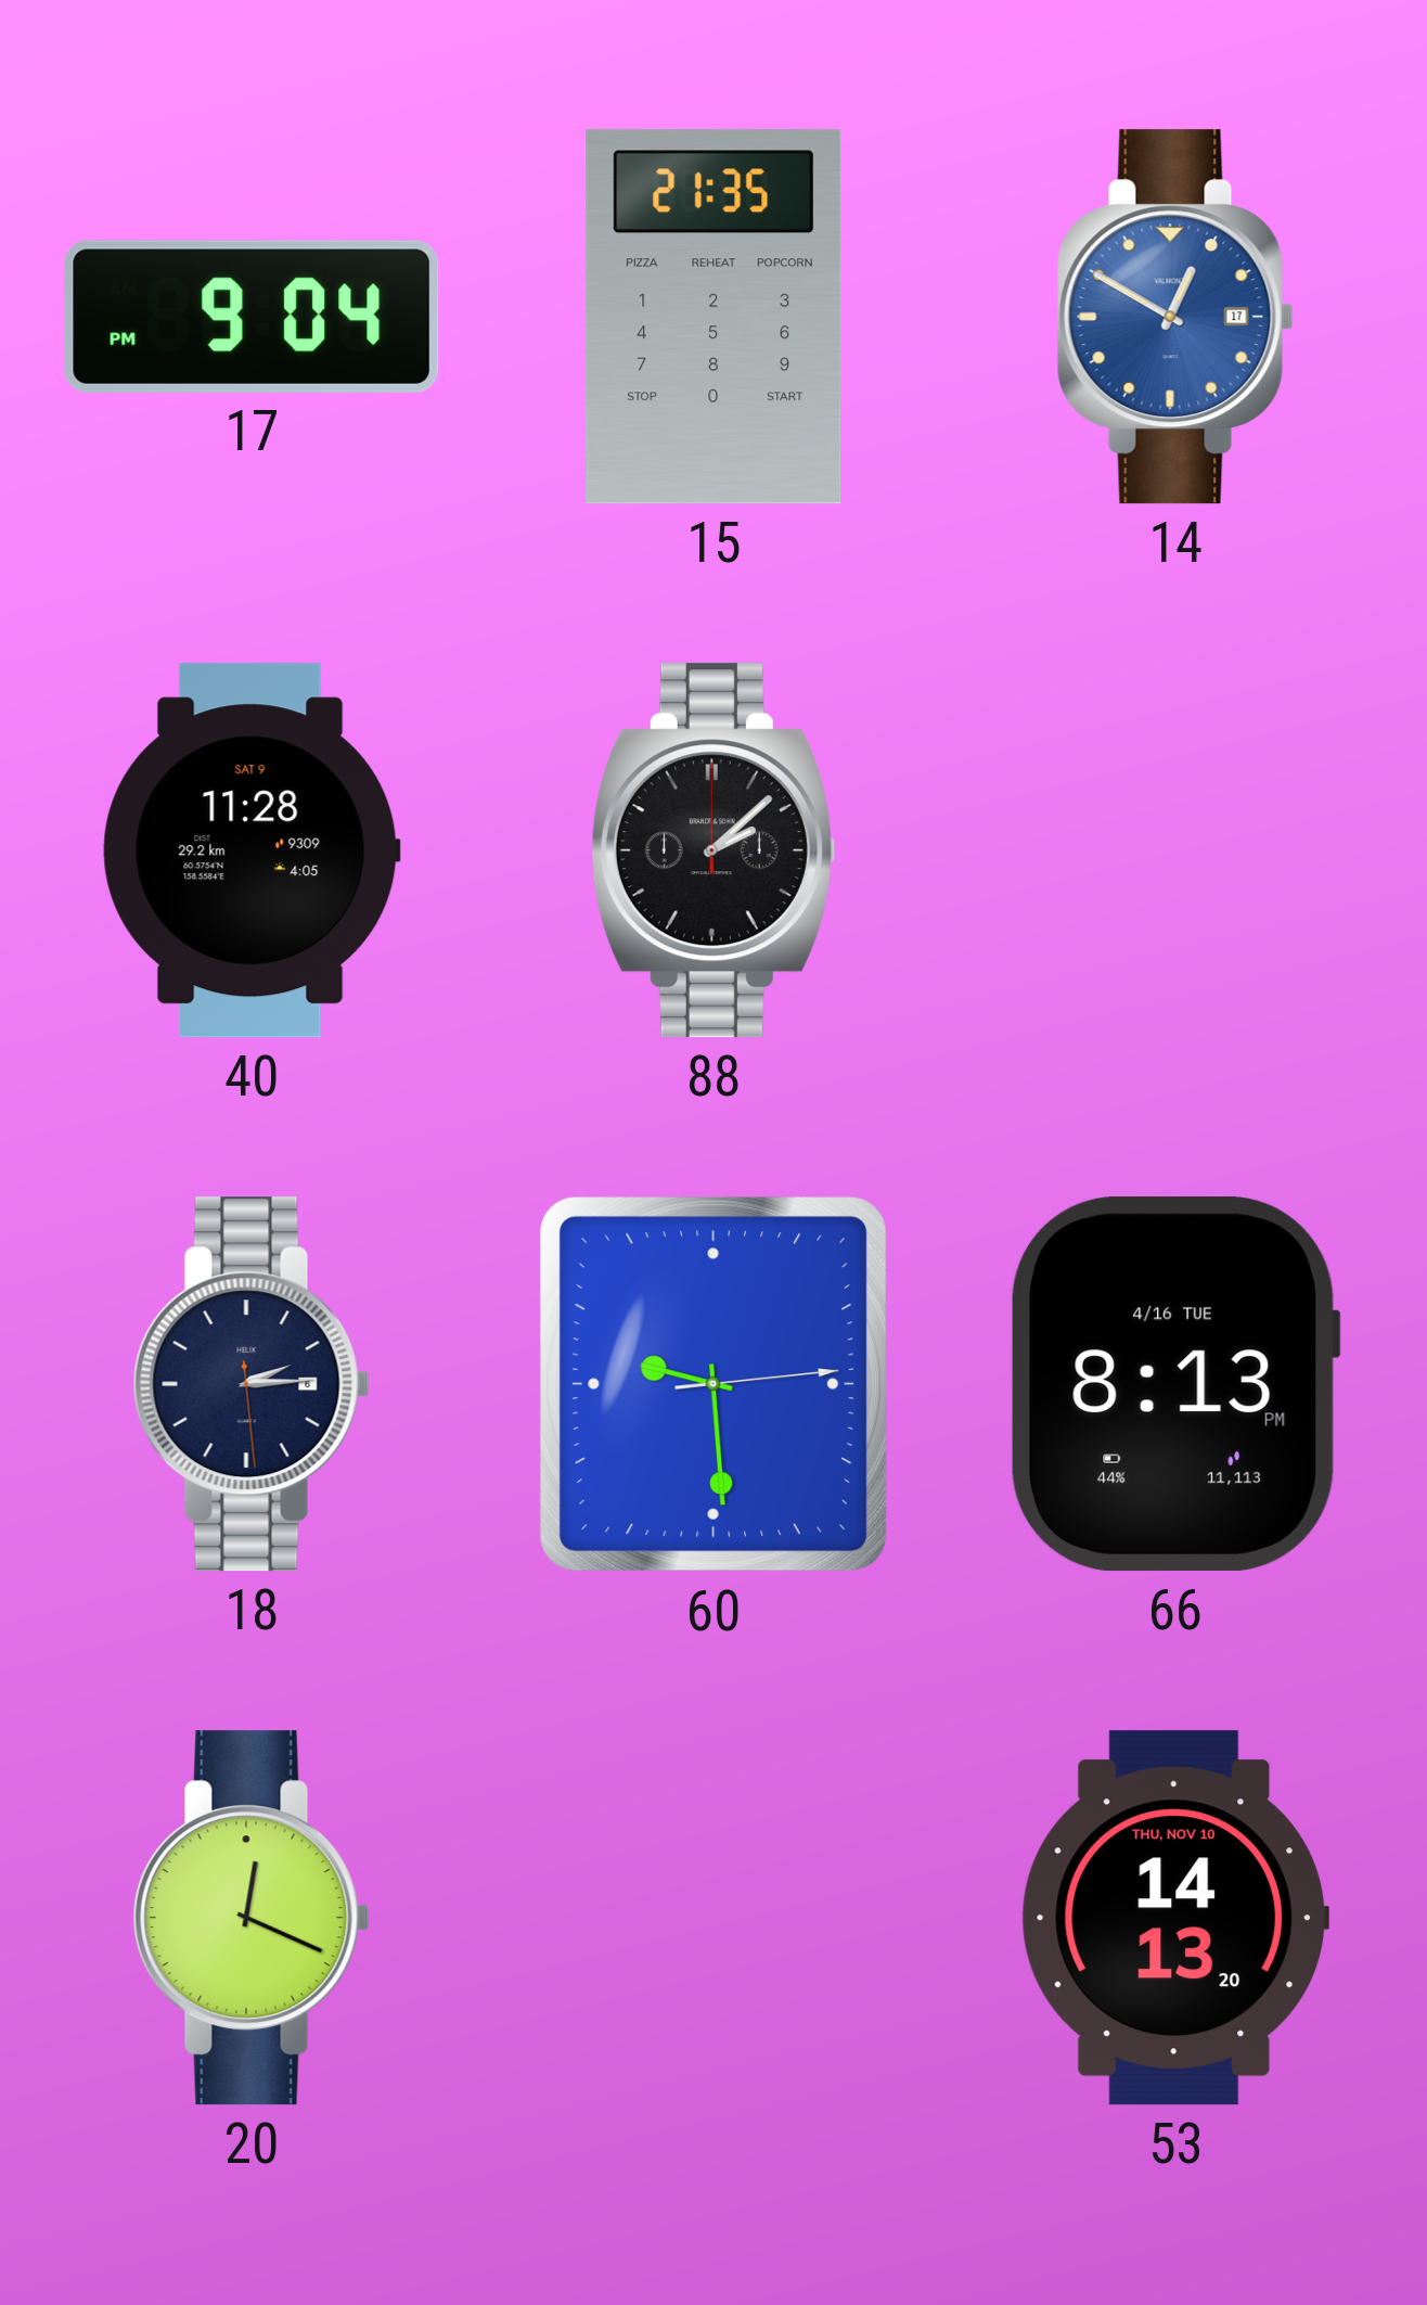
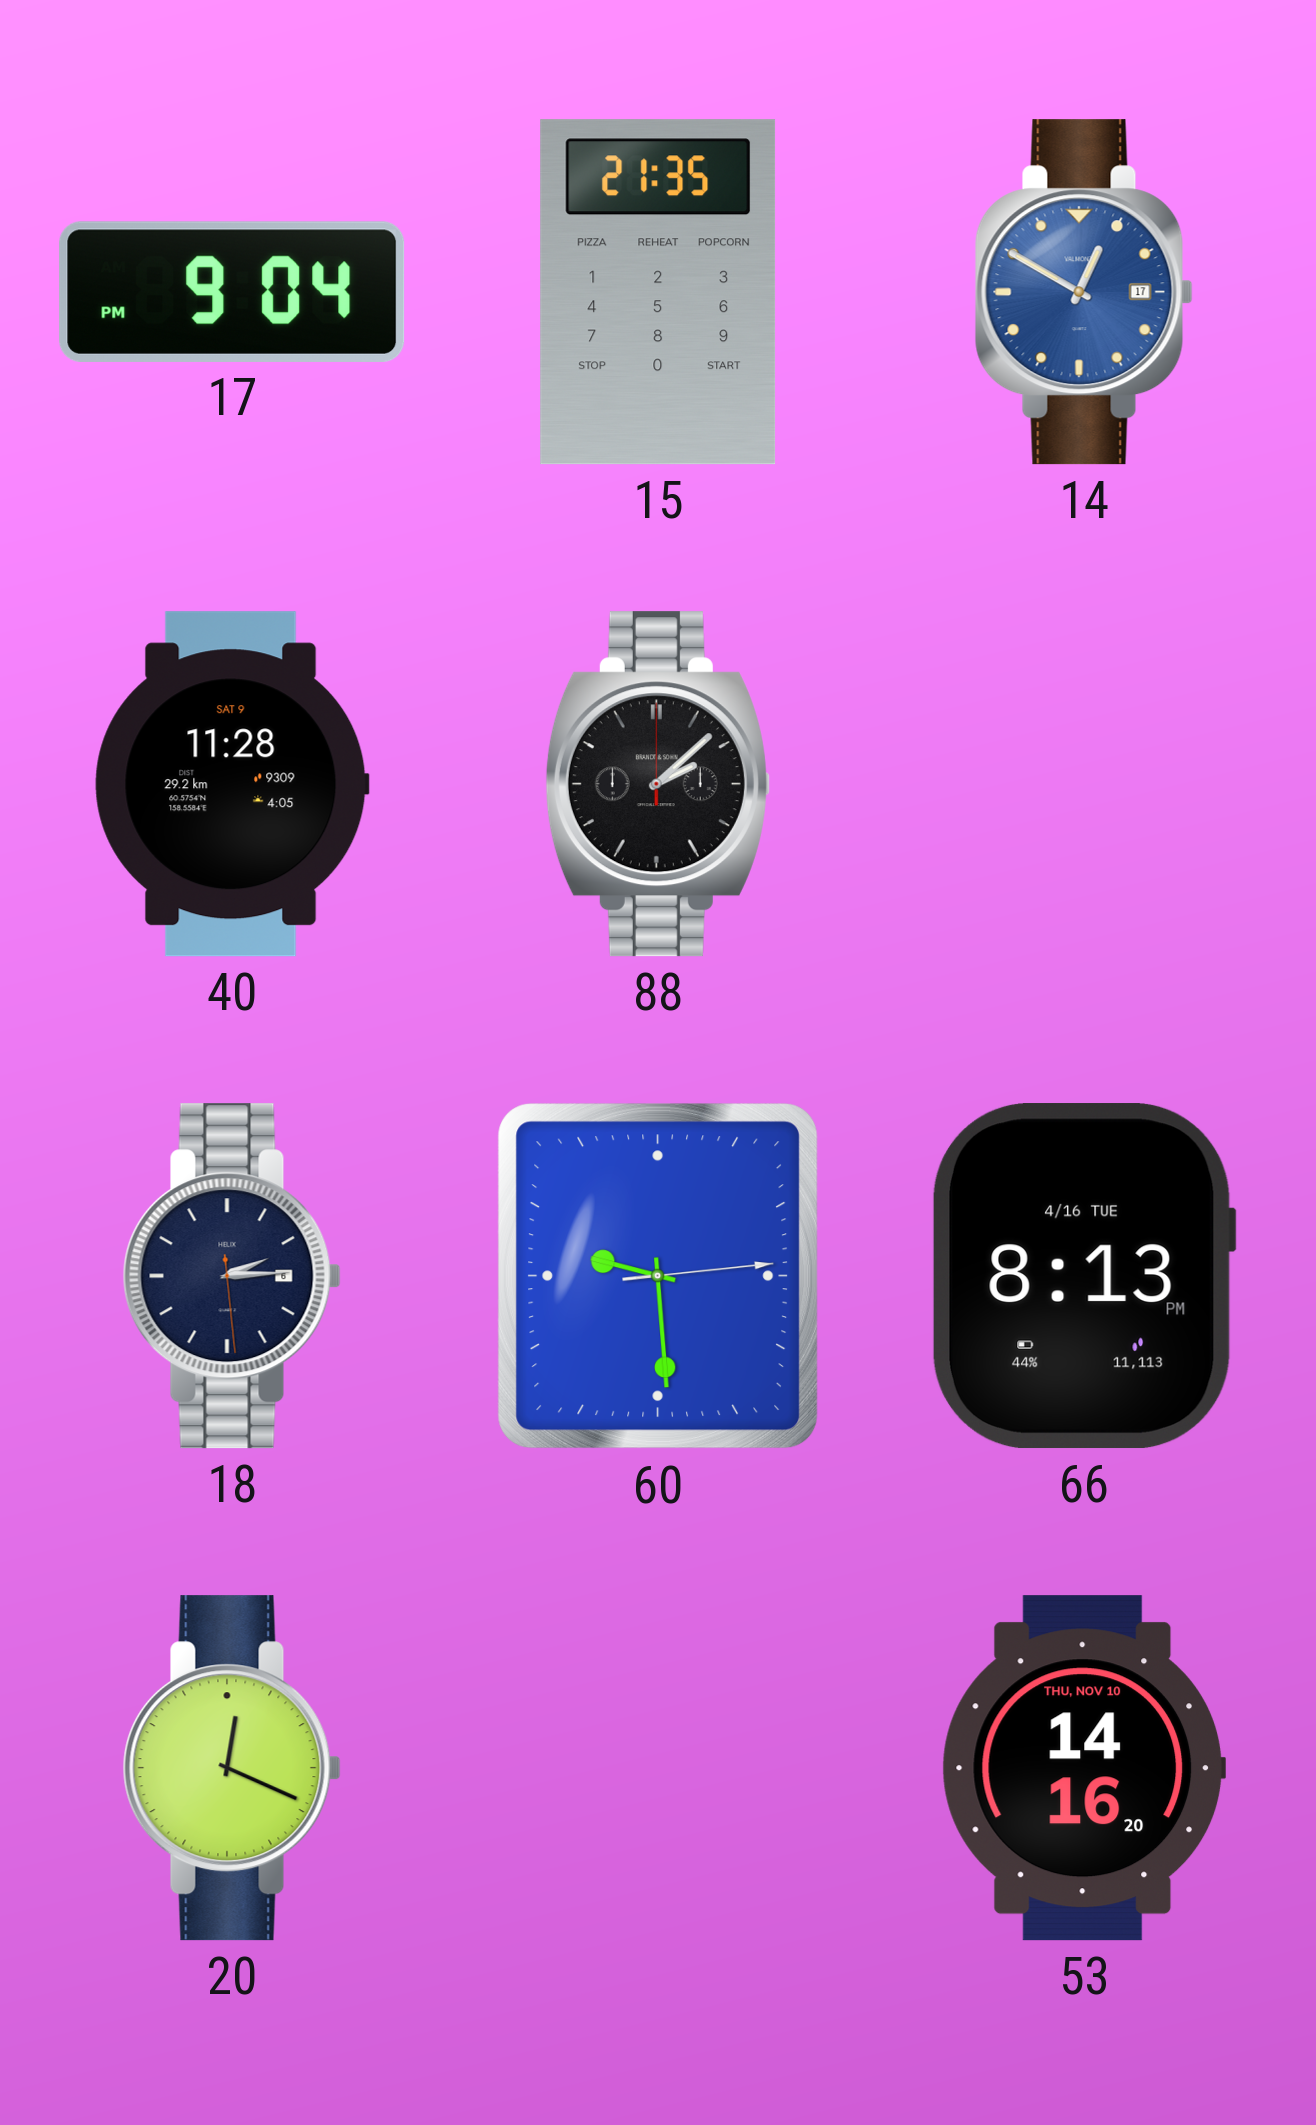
53: 14:13 -> 14:16 (1083, 1768)
